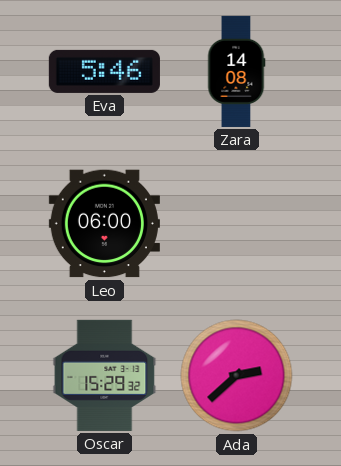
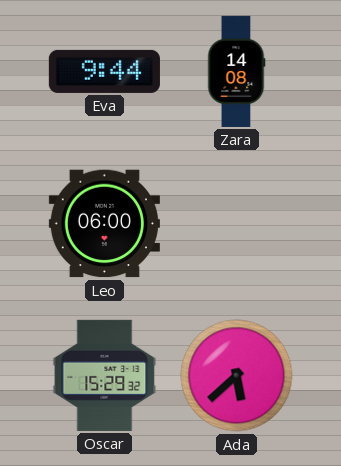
Eva: 5:46 -> 9:44 (104, 71)
Ada: 2:38 -> 5:38 (237, 376)
